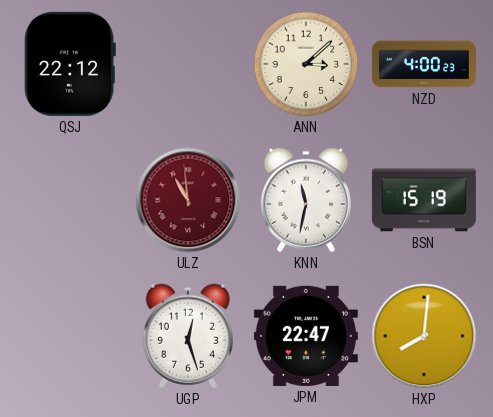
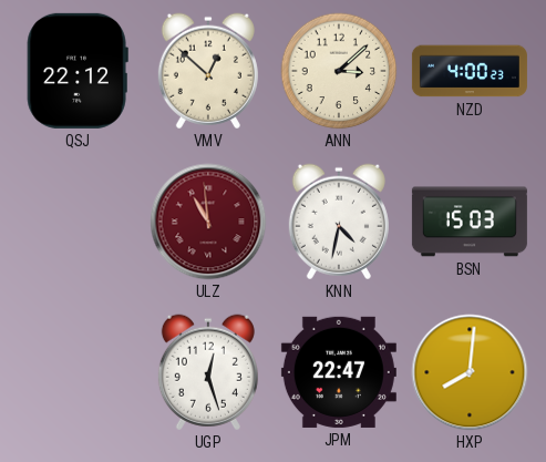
VMV: none -> 12:52 (208, 71)
KNN: 11:32 -> 4:32 (339, 222)
BSN: 15:19 -> 15:03 (470, 222)
